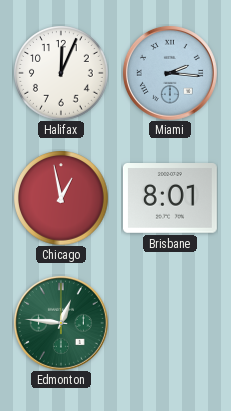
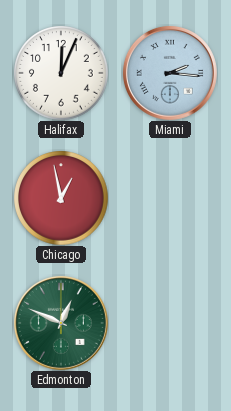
Brisbane: 8:01 -> none (170, 199)
Edmonton: 12:46 -> 12:49 (61, 323)
